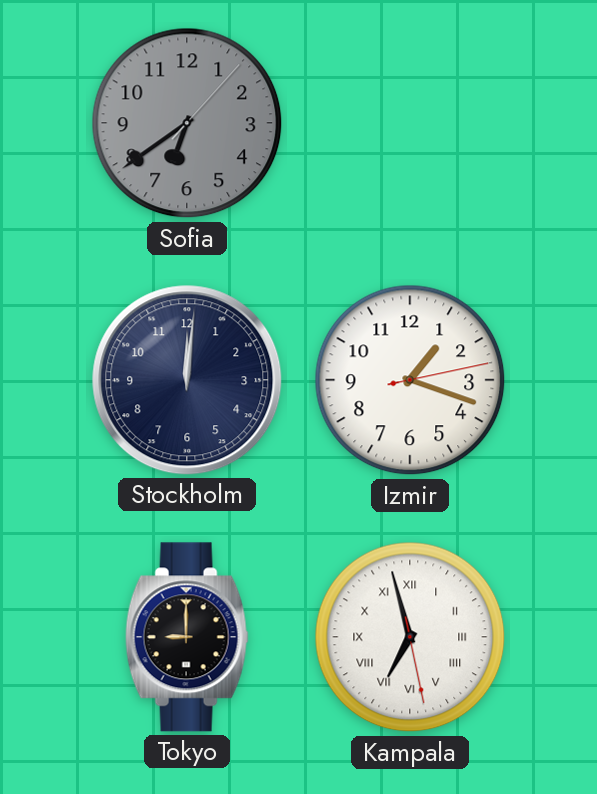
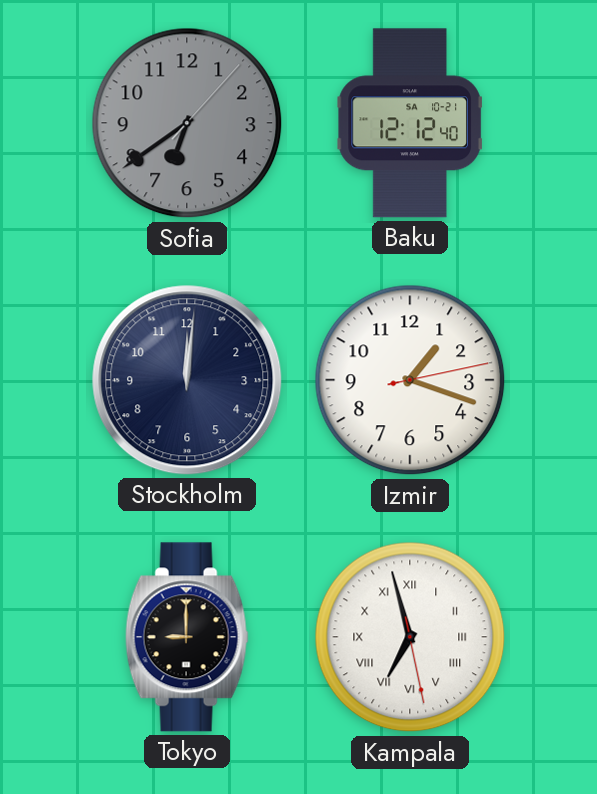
Baku: none -> 12:12 (410, 123)
